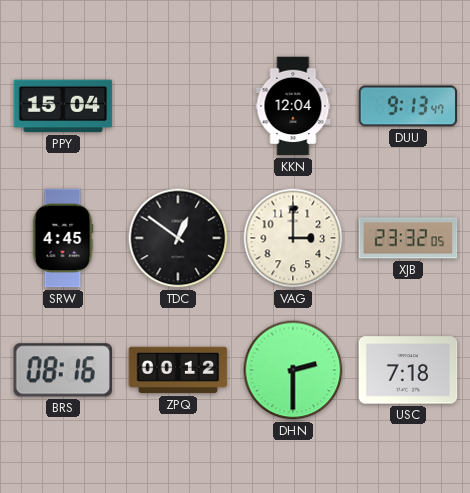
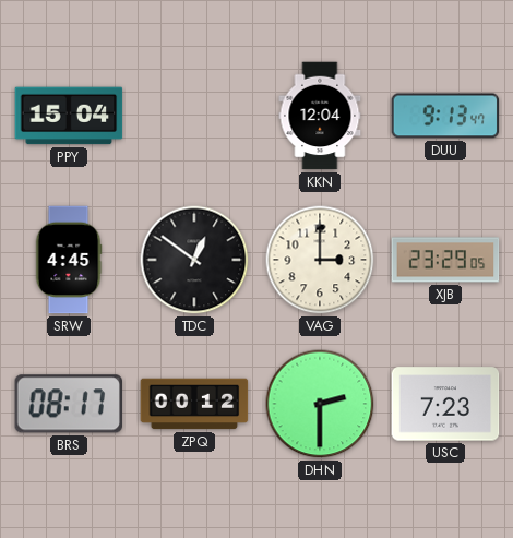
XJB: 23:32 -> 23:29 (445, 260)
BRS: 08:16 -> 08:17 (68, 404)
USC: 7:18 -> 7:23 (445, 404)
